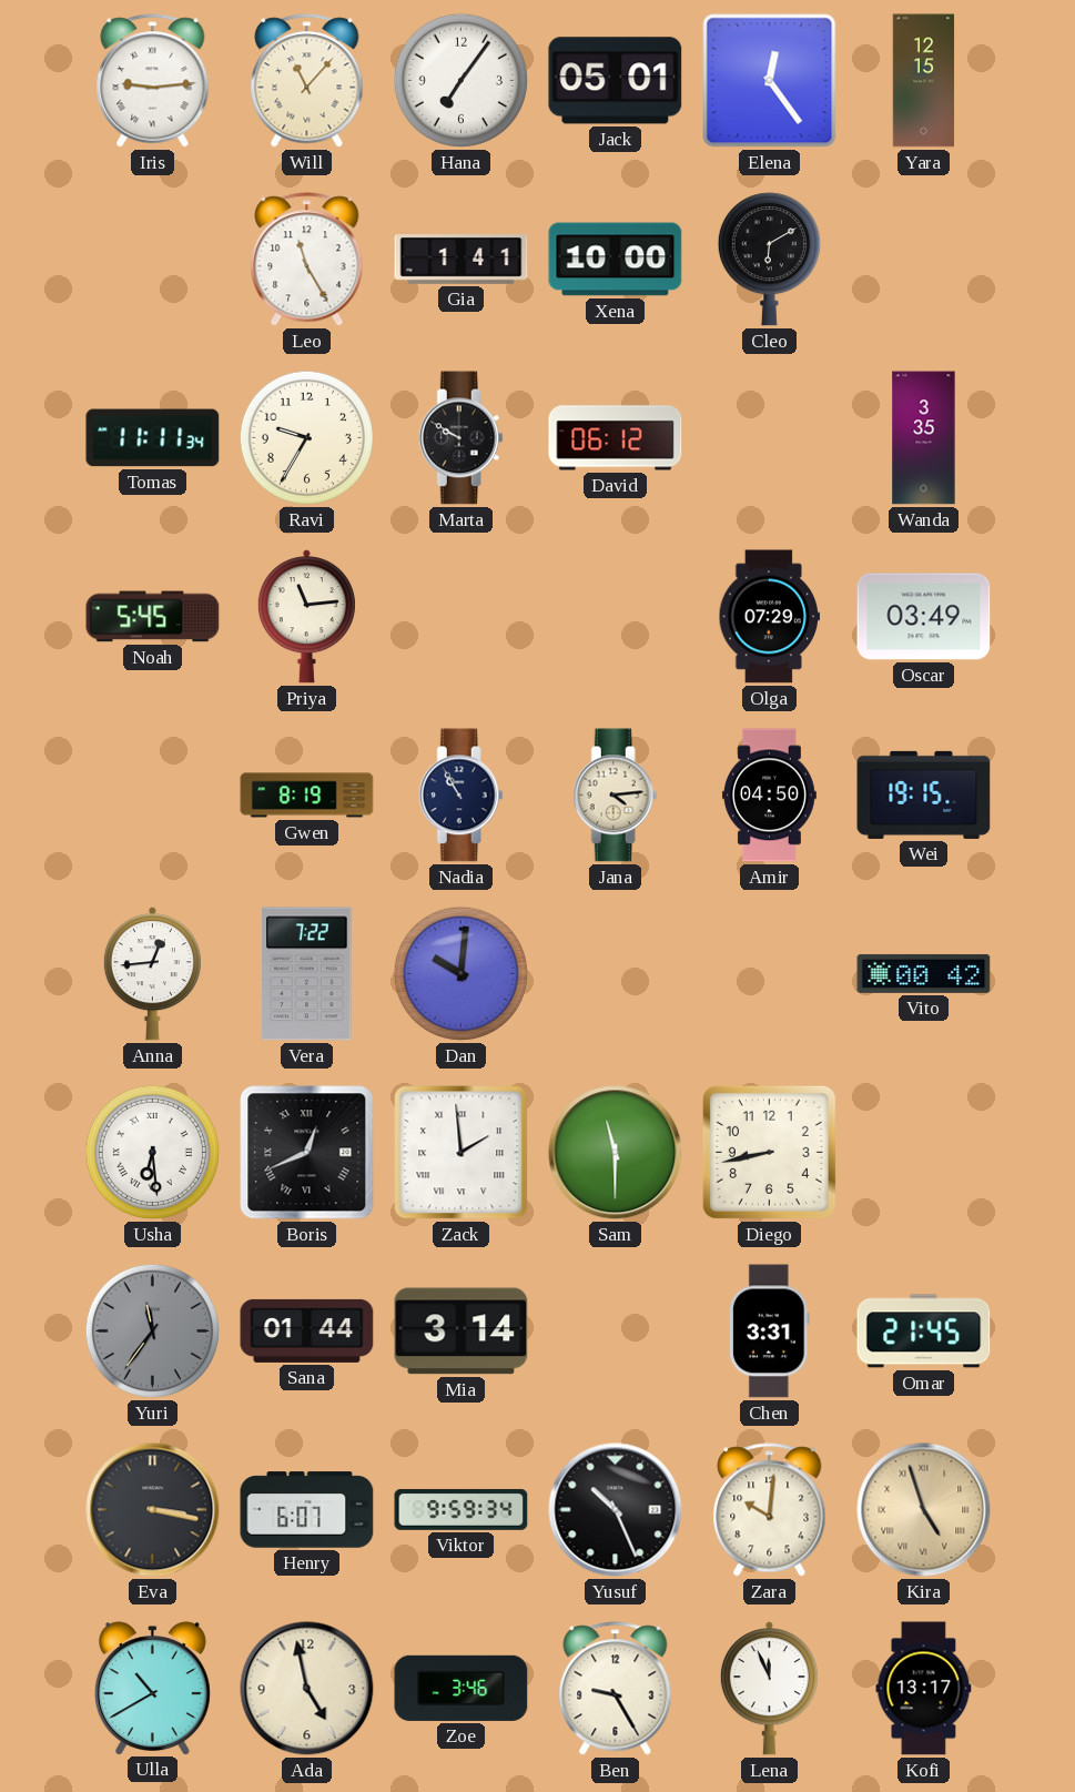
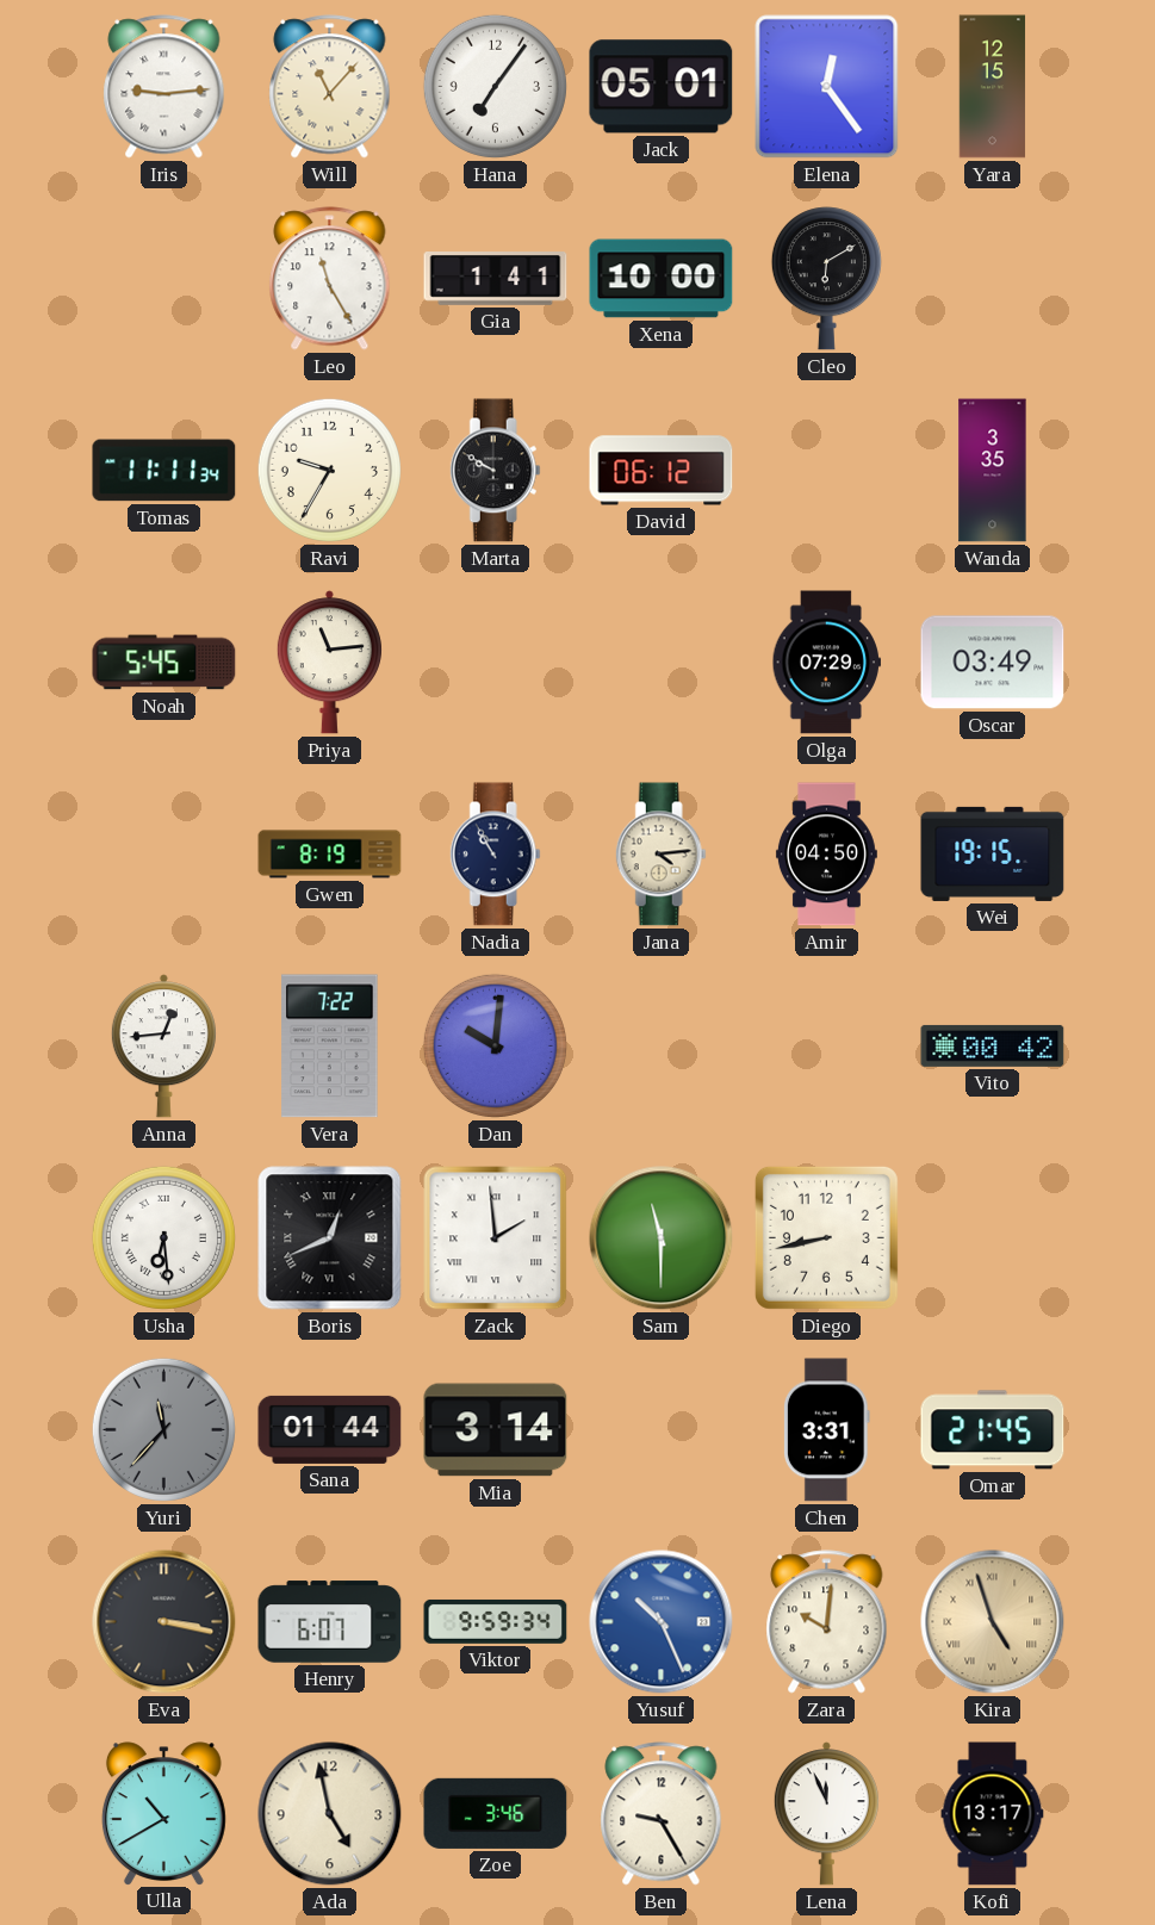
Yuri: 11:36 -> 11:37 (163, 1429)
Yusuf dial: black -> blue (662, 1622)
